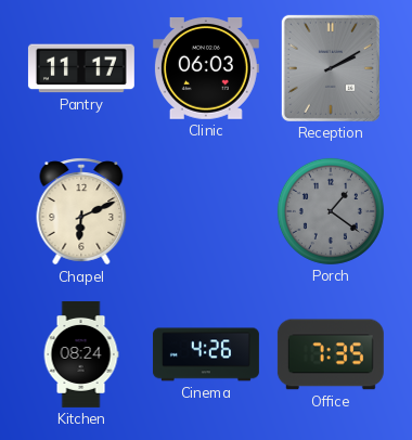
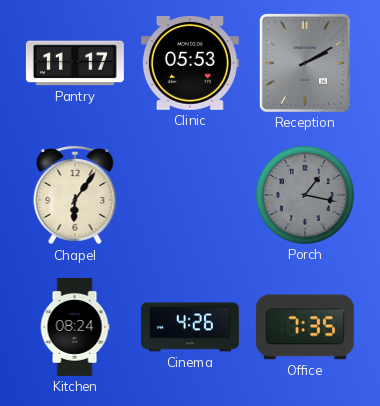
Clinic: 06:03 -> 05:53 (190, 63)
Chapel: 6:11 -> 6:06 (75, 195)
Porch: 1:21 -> 1:17 (305, 195)
